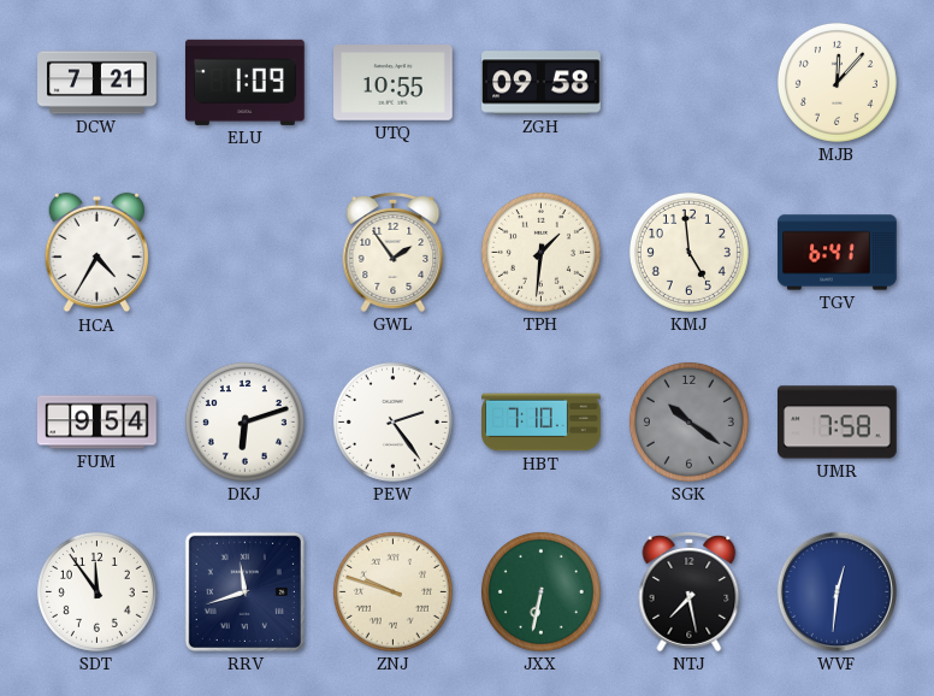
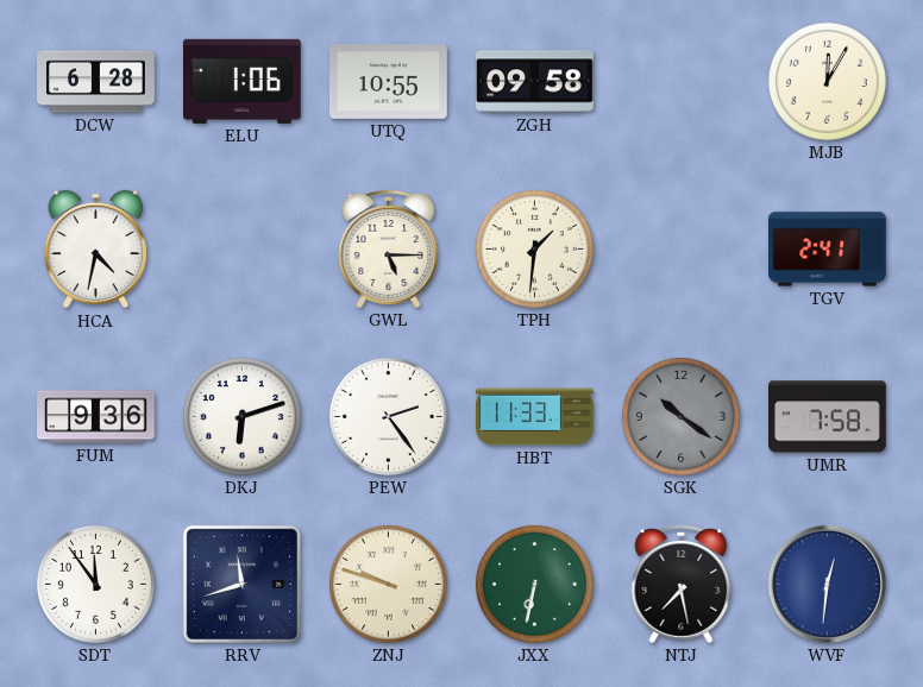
DCW: 7:21 -> 6:28 (96, 82)
ELU: 1:09 -> 1:06 (241, 81)
MJB: 12:07 -> 12:05 (827, 81)
HCA: 4:35 -> 4:32 (95, 250)
GWL: 1:54 -> 5:15 (389, 250)
KMJ: 4:59 -> none (688, 252)
TGV: 6:41 -> 2:41 (828, 250)
FUM: 9:54 -> 9:36 (96, 417)
HBT: 7:10 -> 11:33 (535, 417)
